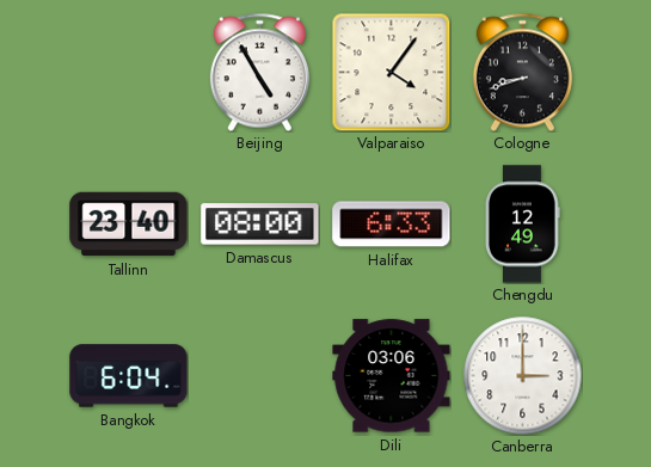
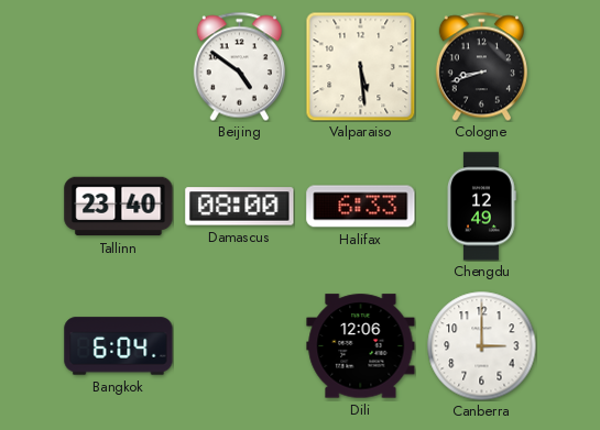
Beijing: 4:55 -> 4:51 (239, 66)
Valparaiso: 4:06 -> 5:29 (360, 66)
Dili: 03:06 -> 12:06 (361, 346)
